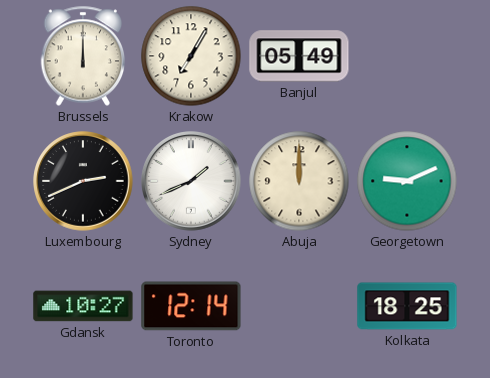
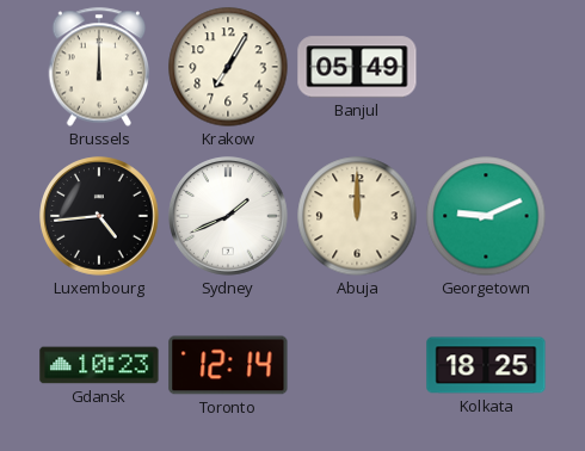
Luxembourg: 2:41 -> 4:44 (99, 216)
Gdansk: 10:27 -> 10:23 (99, 365)
